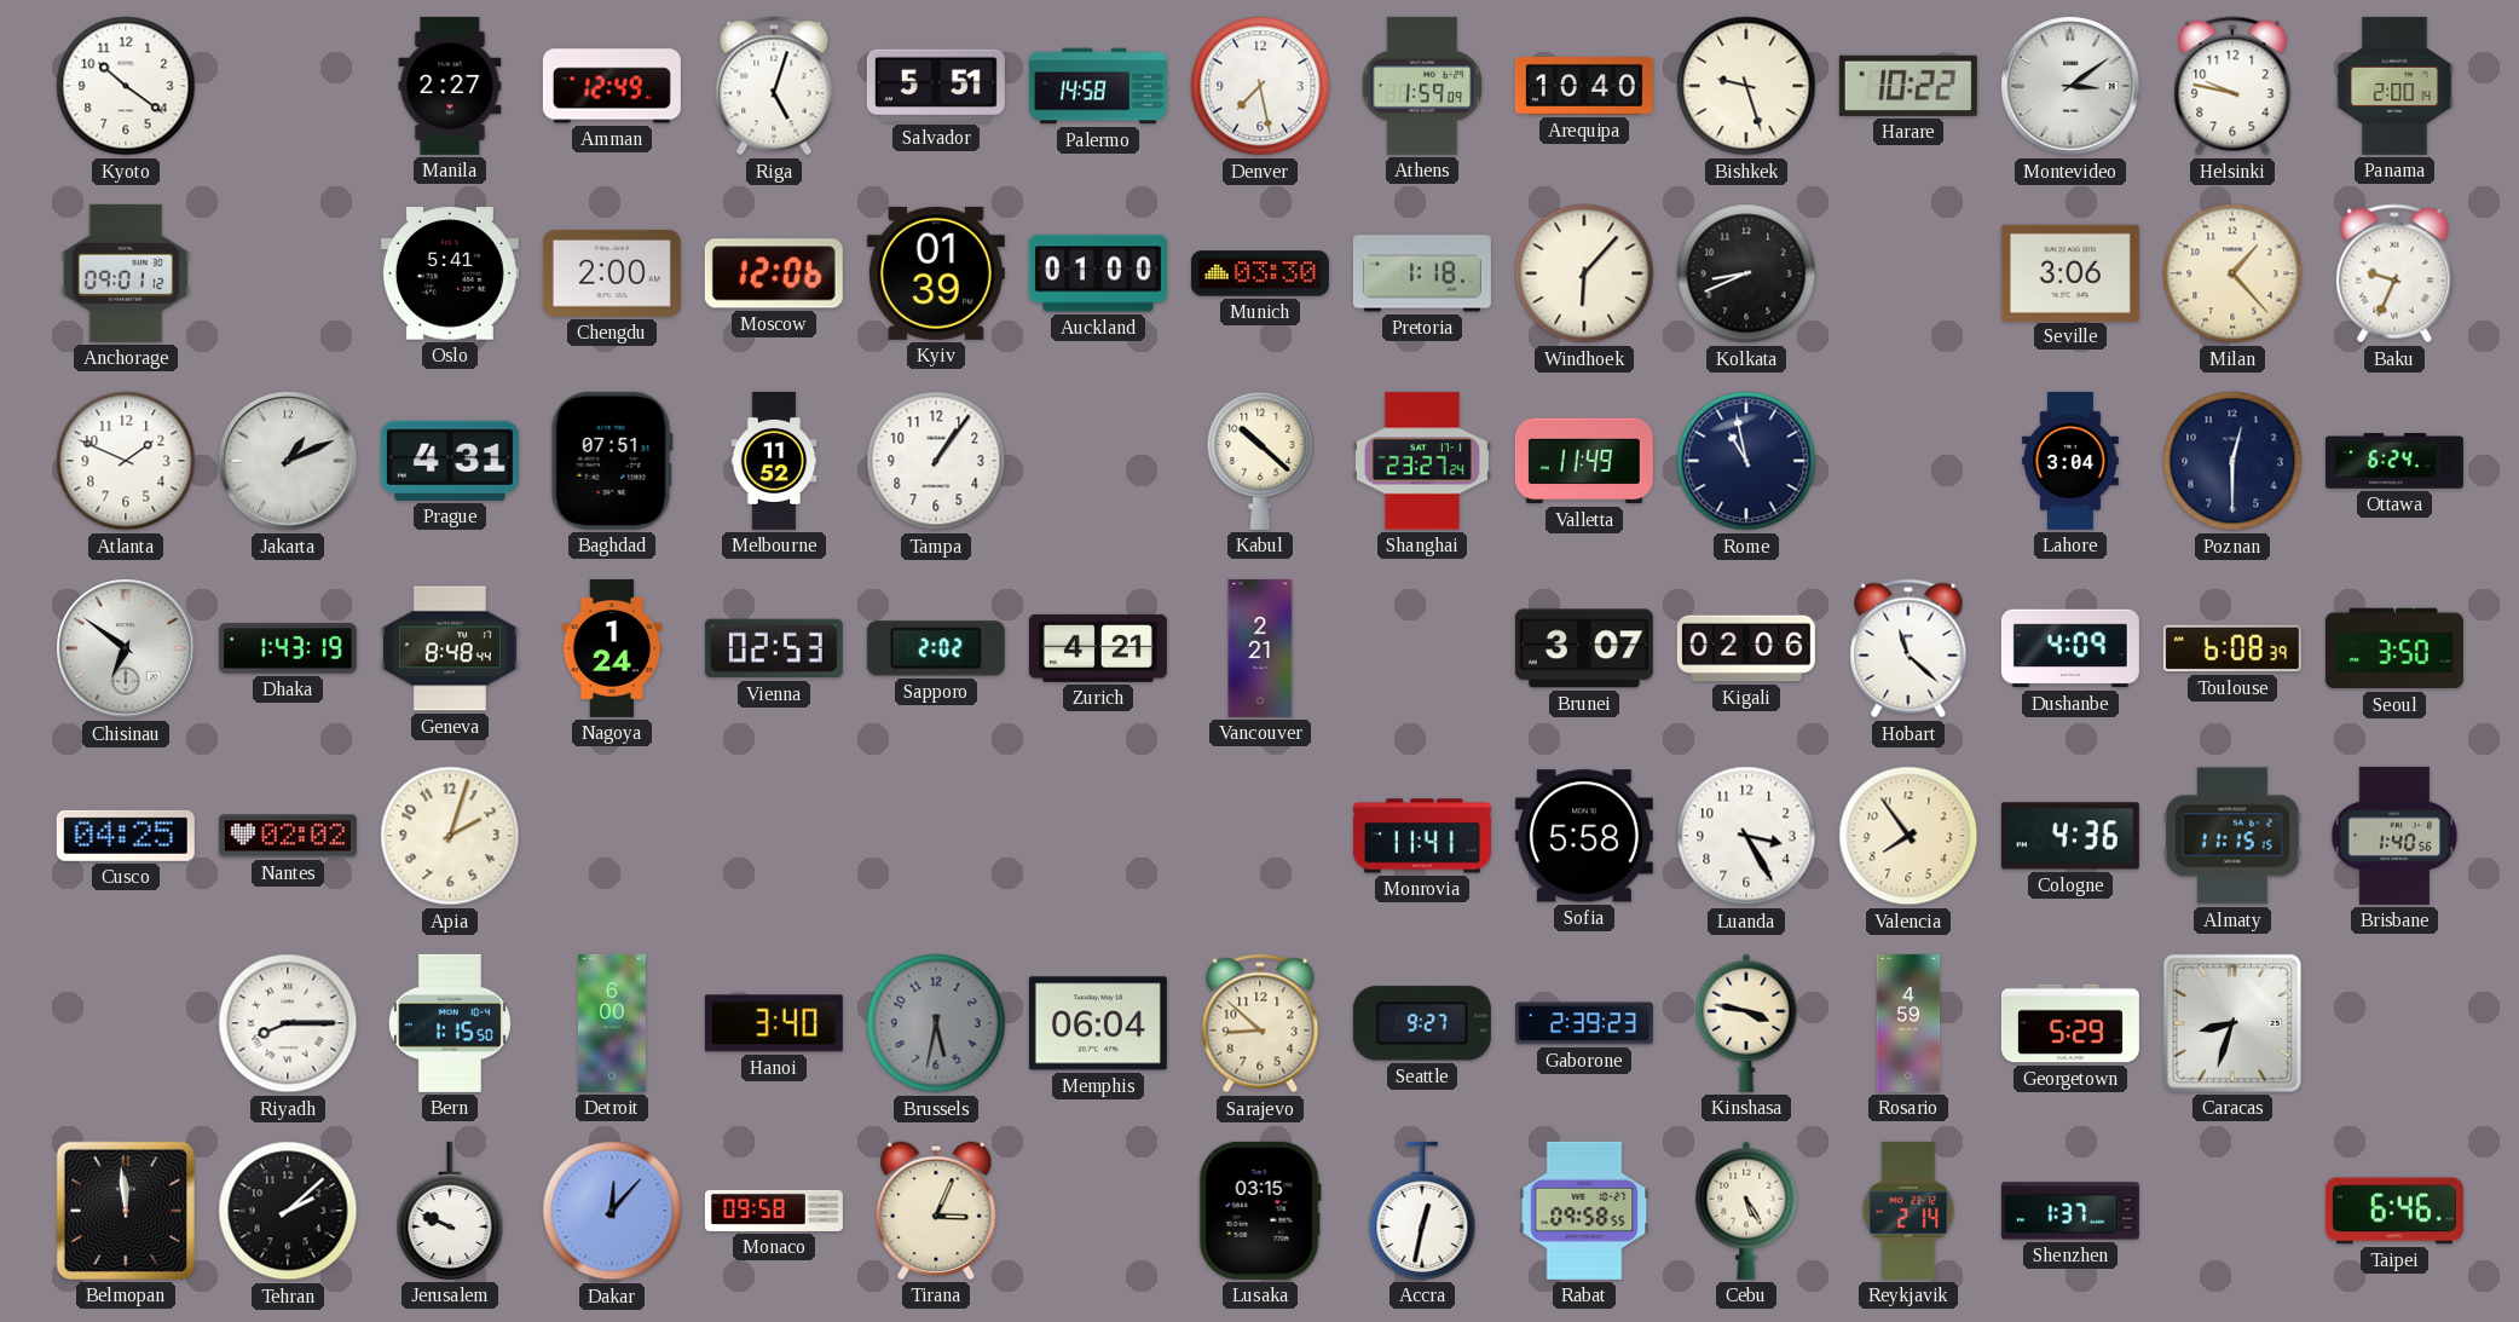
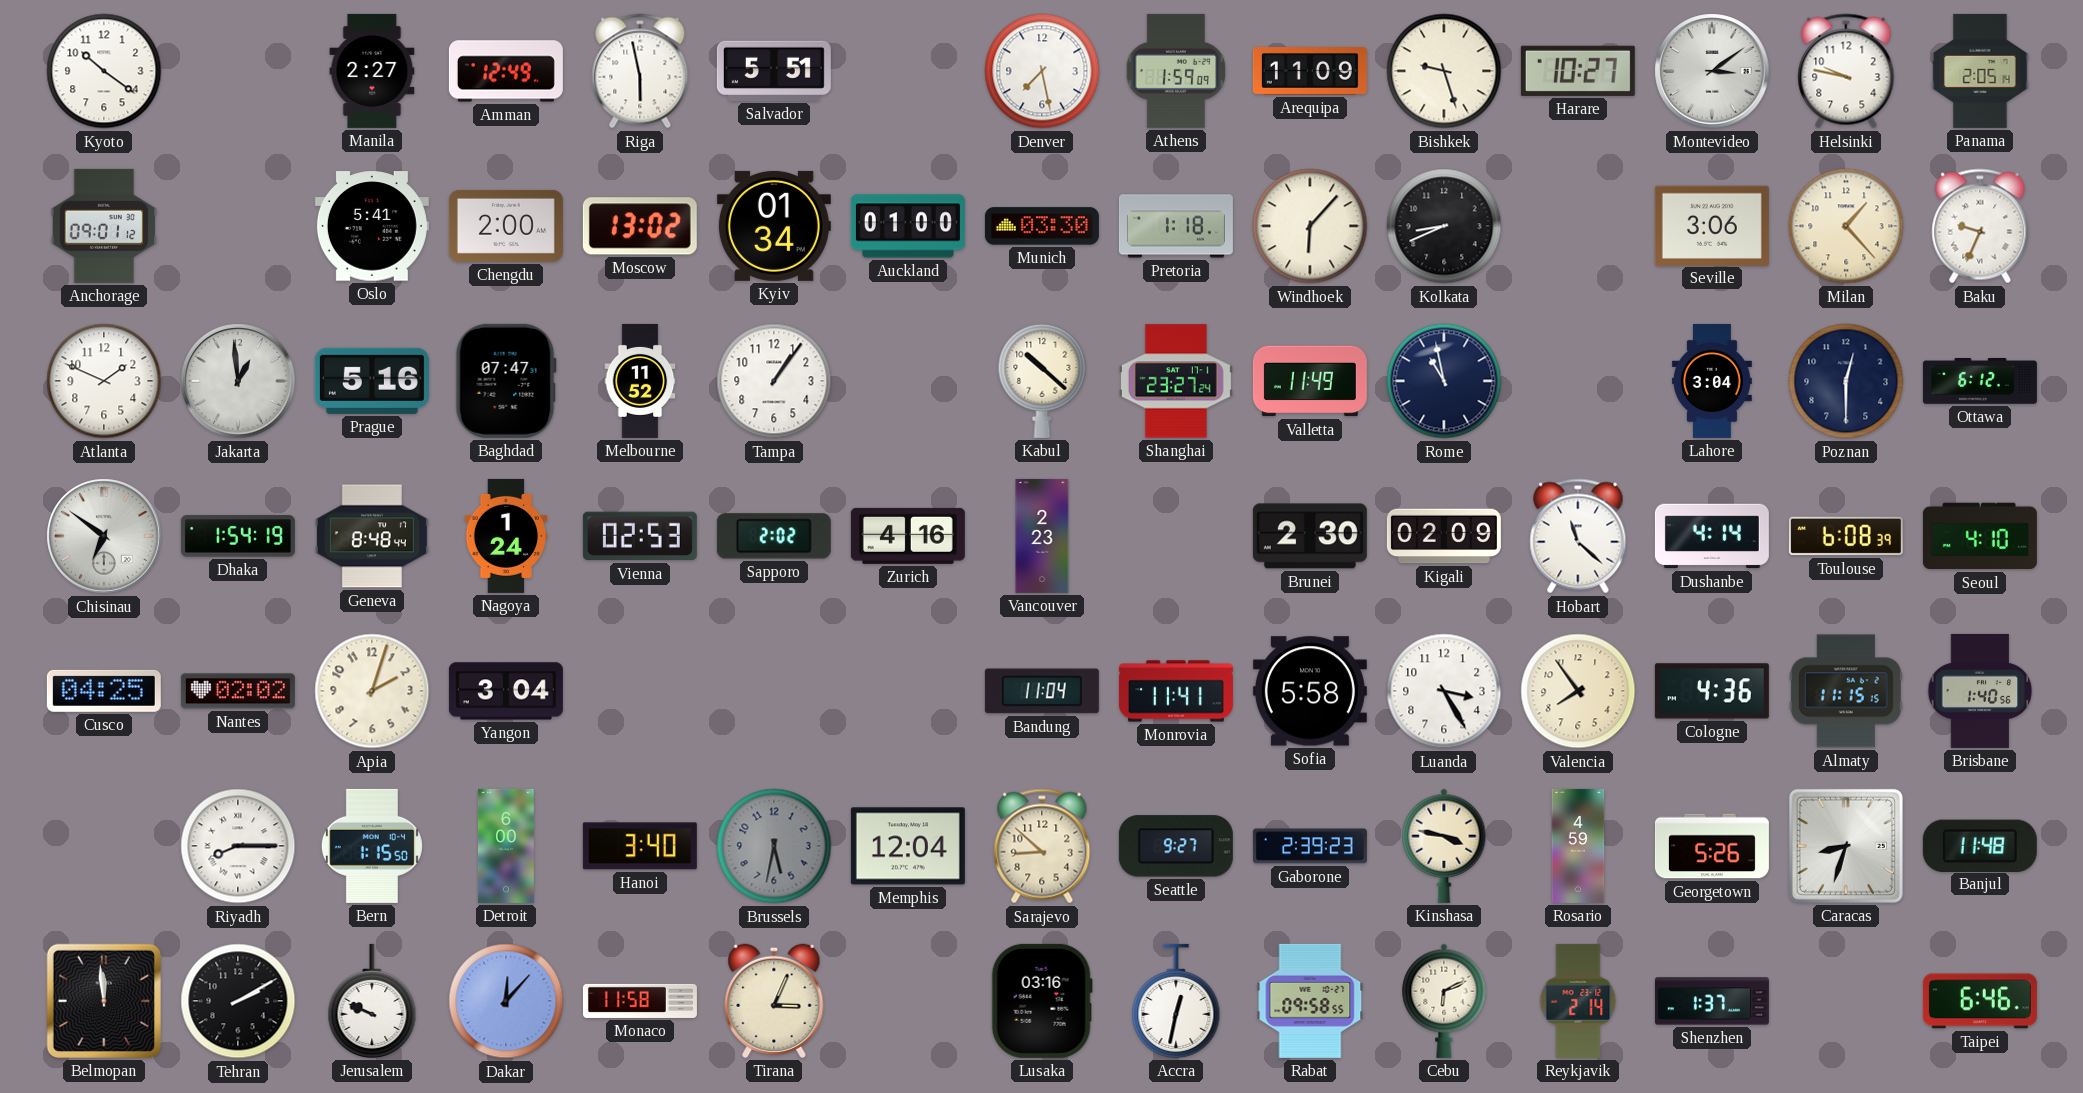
Riga: 5:03 -> 5:58 (640, 71)
Palermo: 14:58 -> none (1098, 86)
Arequipa: 10:40 -> 11:09 (1310, 72)
Harare: 10:22 -> 10:27 (1578, 71)
Panama: 2:00 -> 2:05 (1980, 71)
Moscow: 12:06 -> 13:02 (640, 226)
Kyiv: 01:39 -> 01:34 (774, 226)
Jakarta: 1:11 -> 12:59 (238, 381)
Prague: 4:31 -> 5:16 (372, 381)
Baghdad: 07:51 -> 07:47 (506, 381)
Ottawa: 6:24 -> 6:12 (1980, 381)
Dhaka: 1:43 -> 1:54 (238, 536)
Zurich: 4:21 -> 4:16 (908, 536)
Vancouver: 2:21 -> 2:23 (1042, 536)
Brunei: 3:07 -> 2:30 (1310, 536)
Kigali: 02:06 -> 02:09 (1444, 536)
Dushanbe: 4:09 -> 4:14 (1712, 536)
Seoul: 3:50 -> 4:10 (1980, 536)
Yangon: none -> 3:04 (506, 691)
Bandung: none -> 11:04 (1042, 691)
Memphis: 06:04 -> 12:04 (908, 846)
Georgetown: 5:29 -> 5:26 (1712, 846)
Banjul: none -> 11:48 (1980, 845)
Tehran: 2:08 -> 2:10 (238, 1001)
Monaco: 09:58 -> 11:58 (640, 1001)
Lusaka: 03:15 -> 03:16 (1042, 1001)
Cebu: 5:25 -> 6:11 (1444, 1001)
